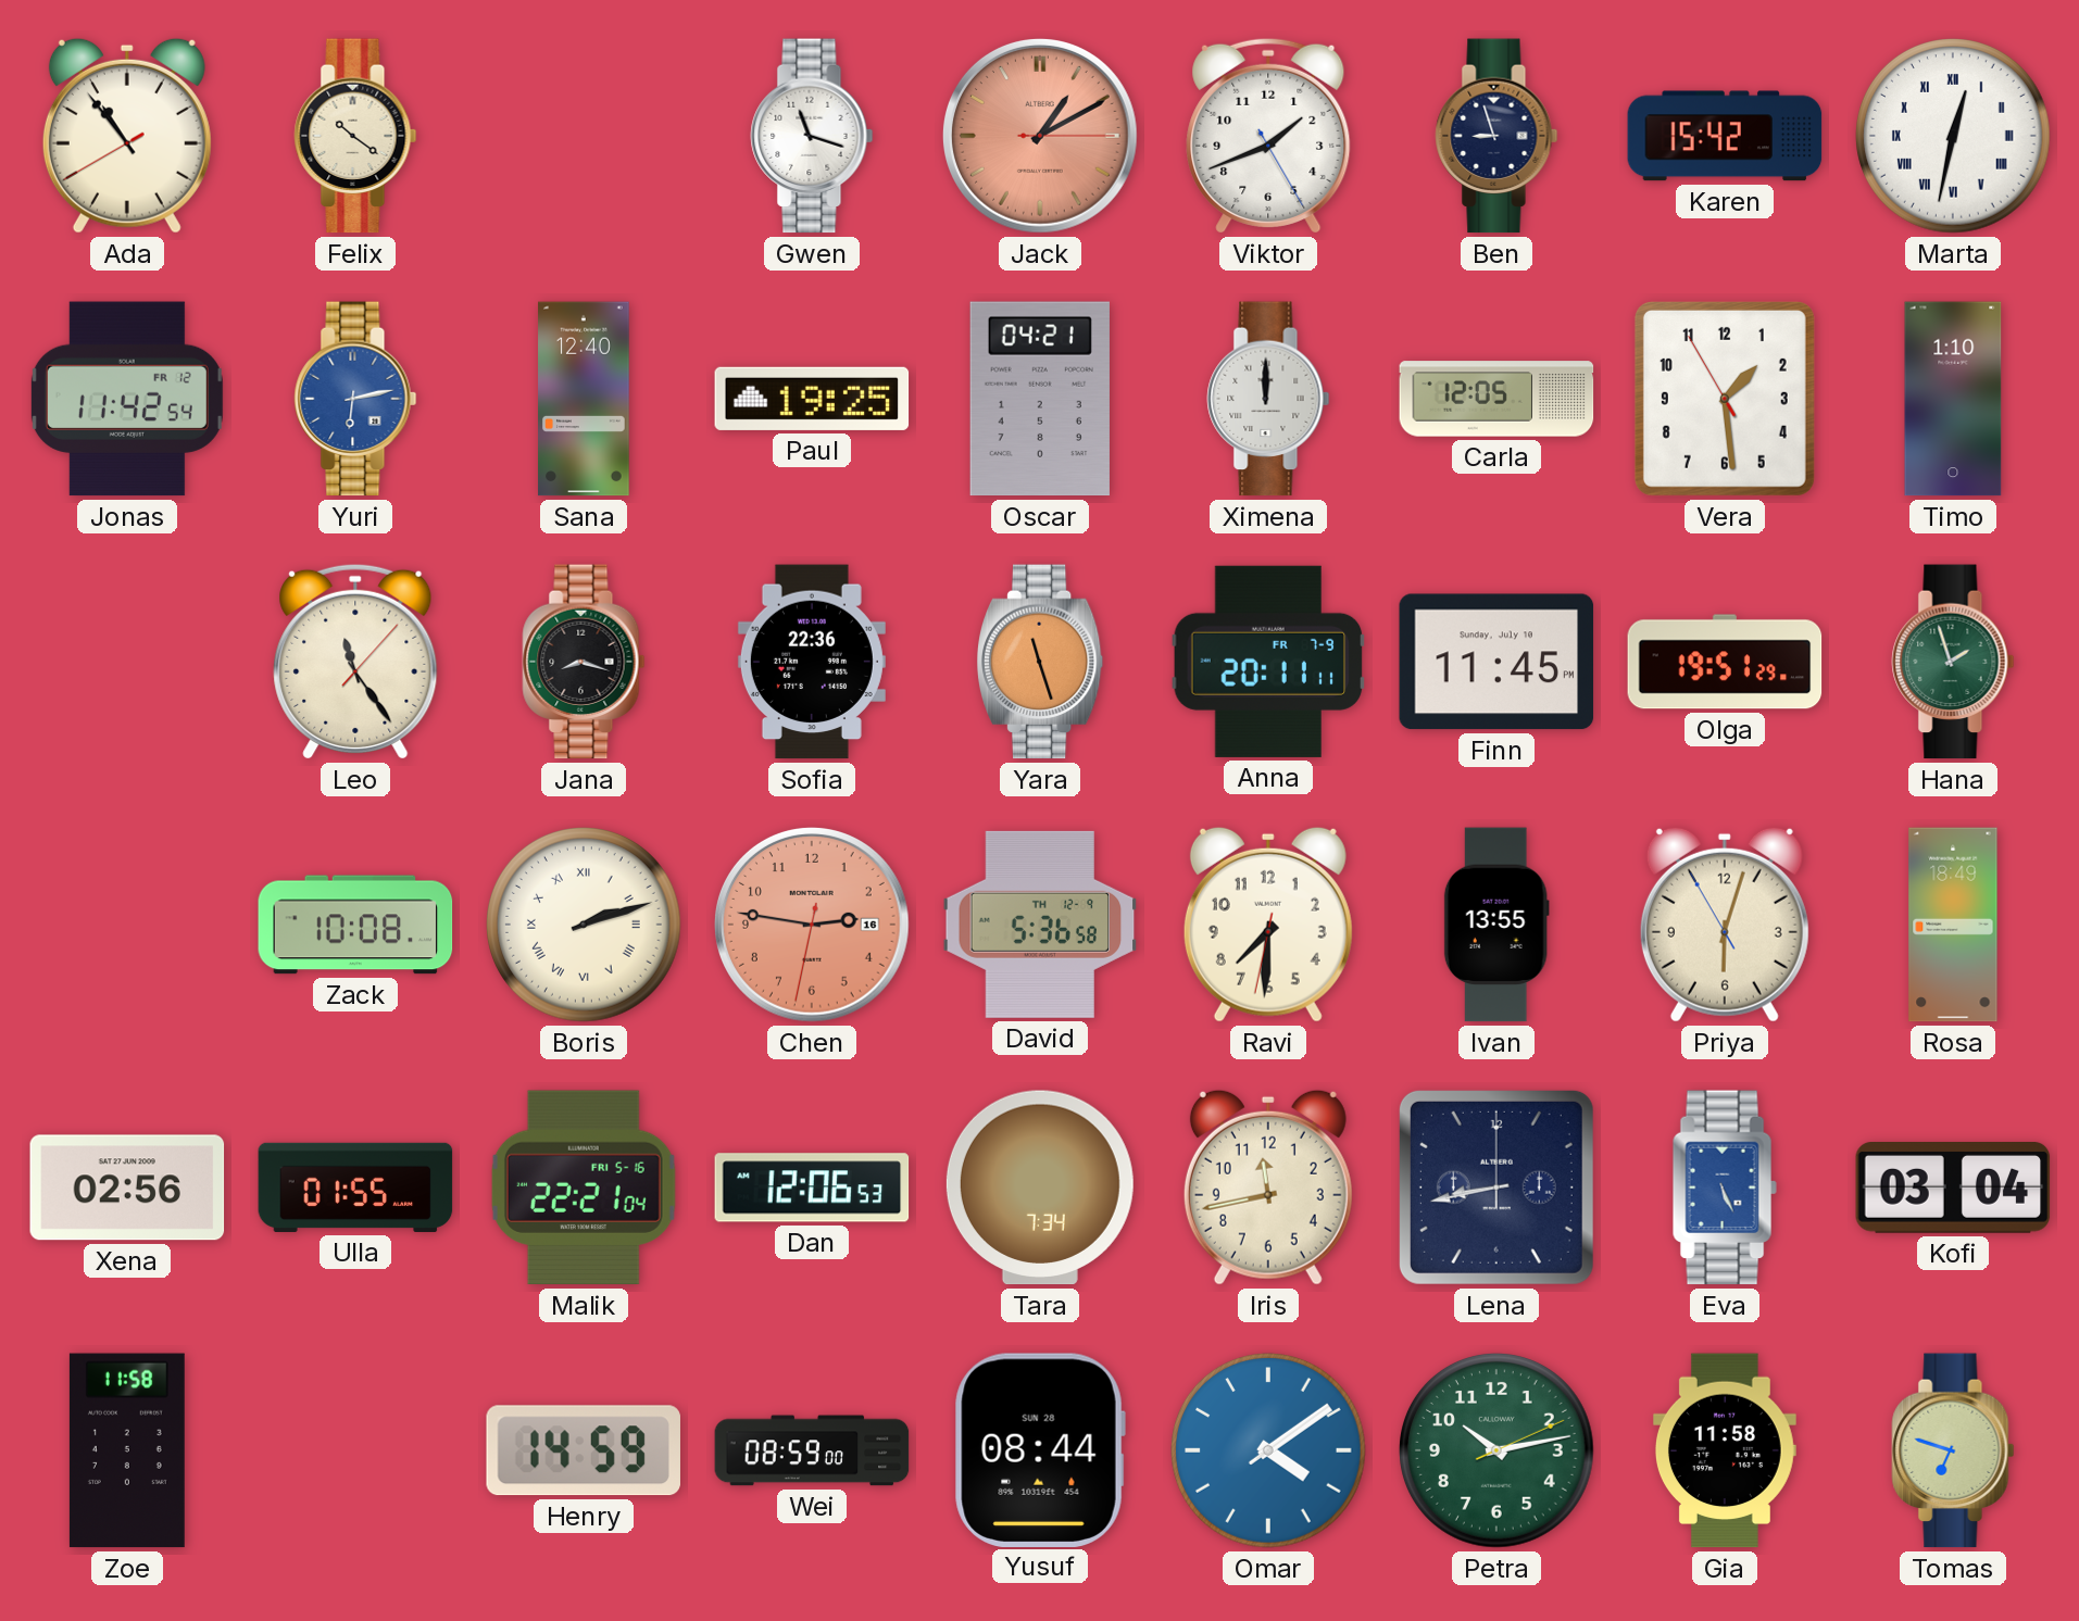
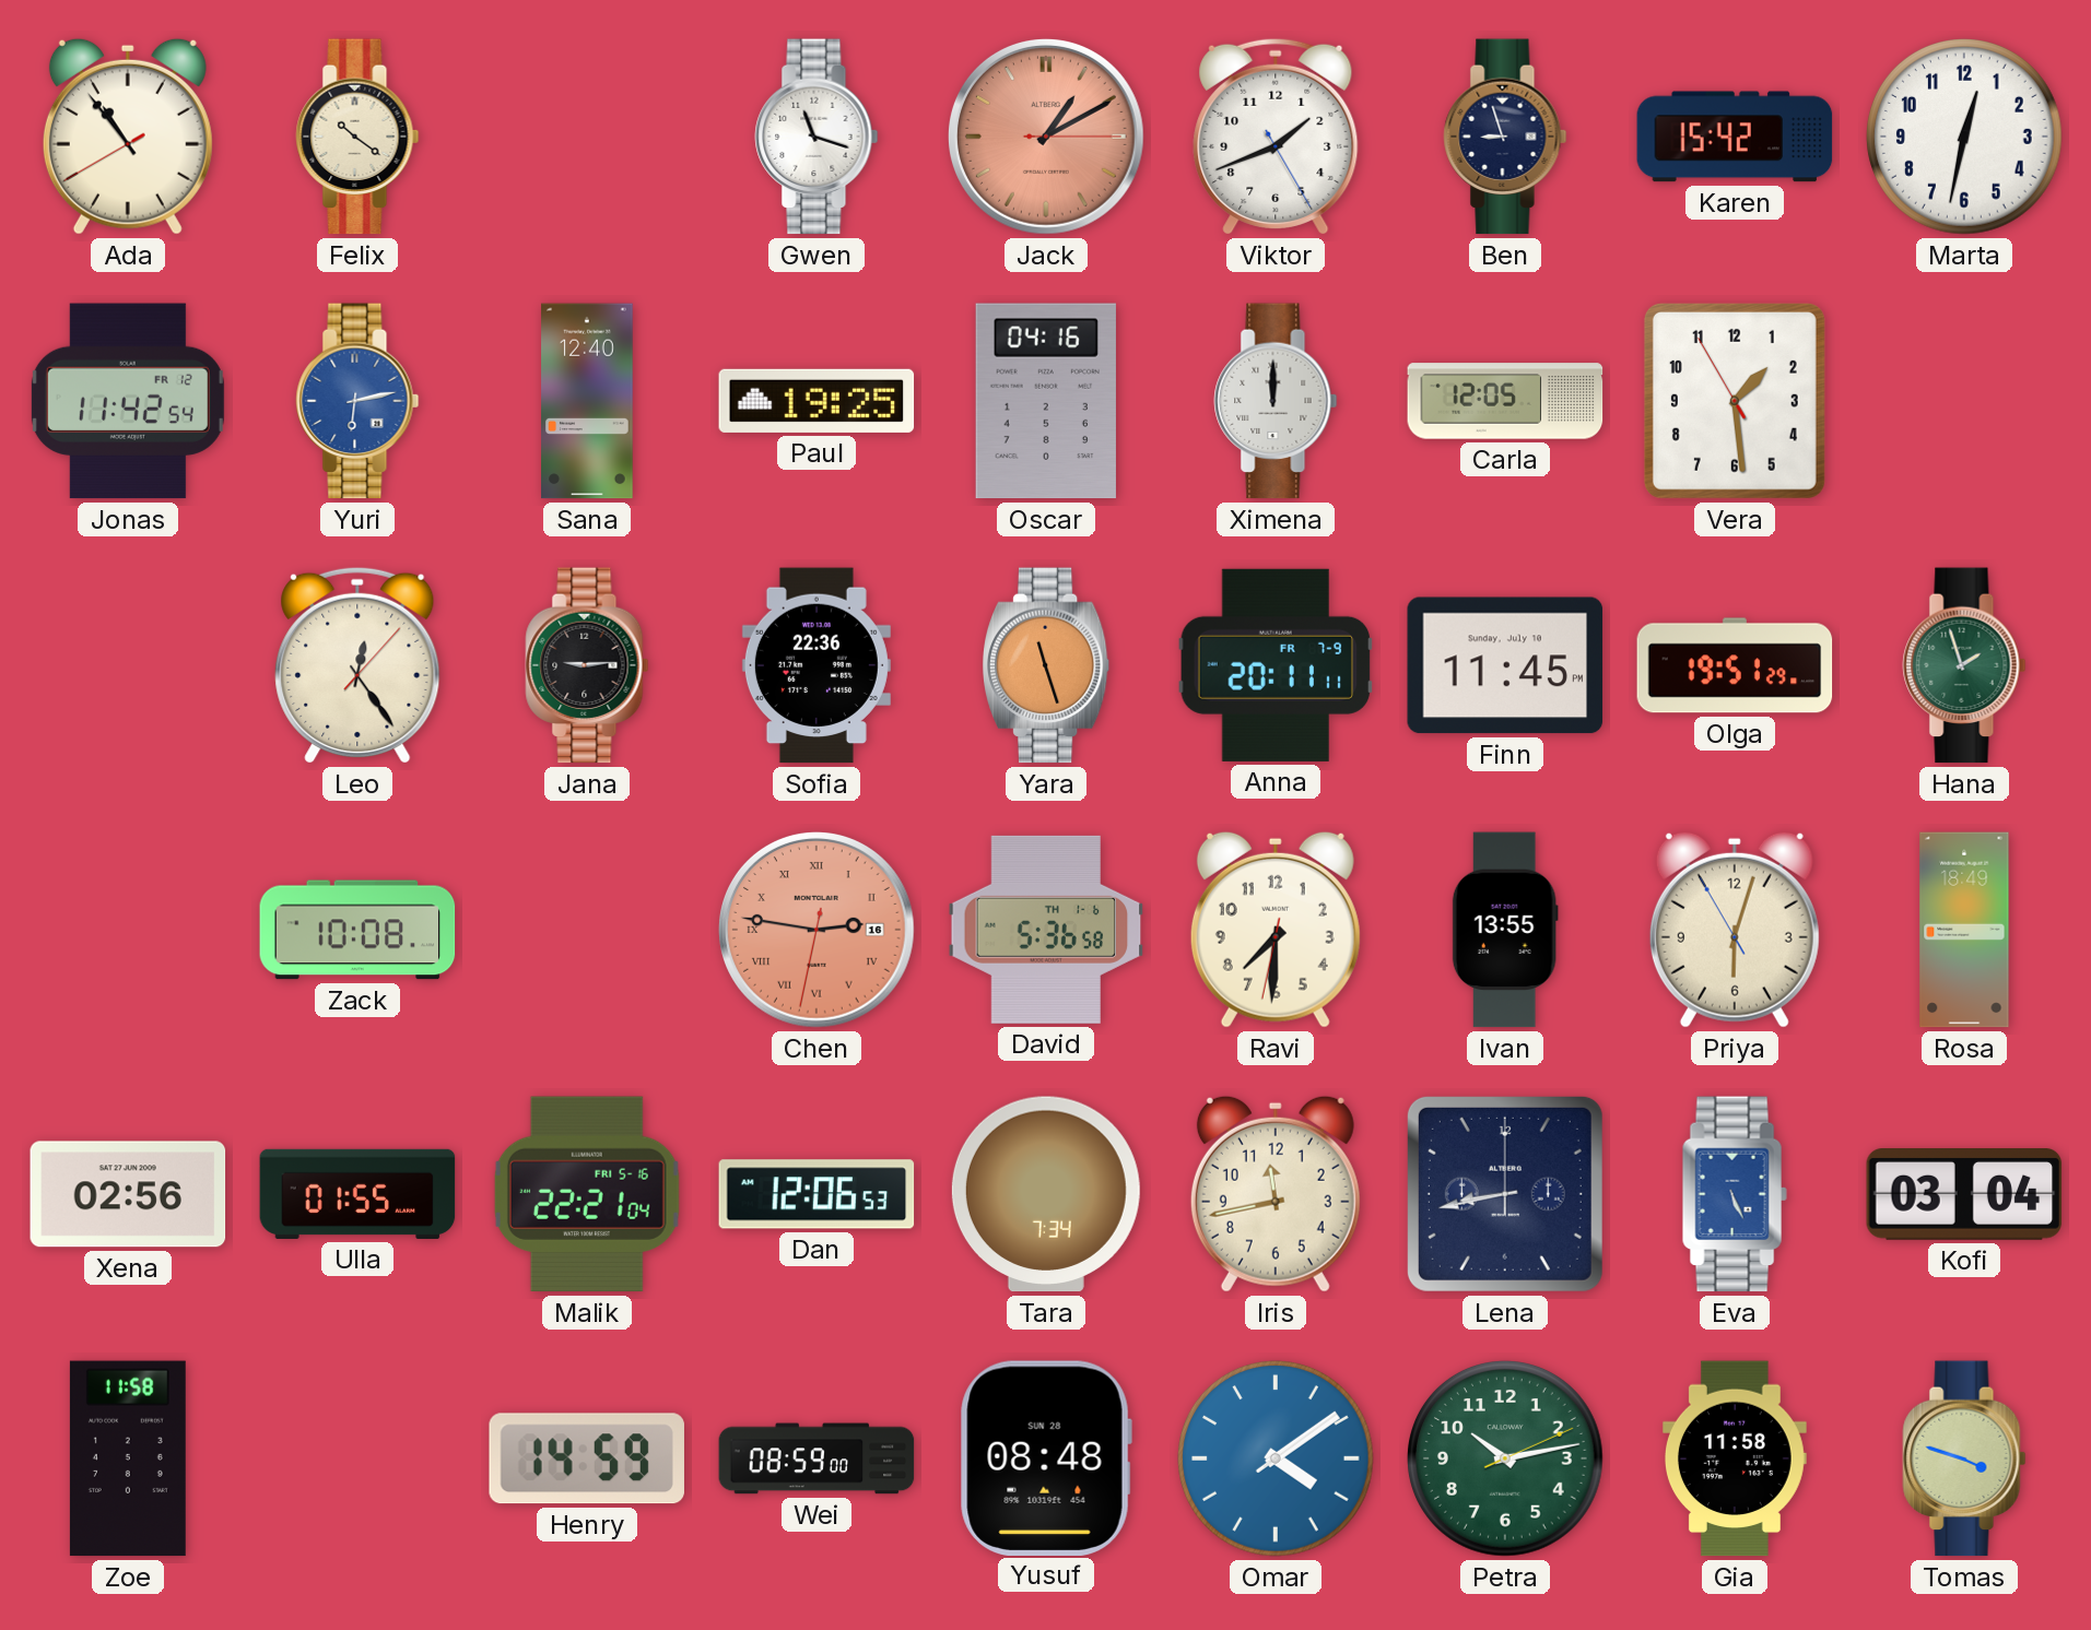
Marta numerals: Roman -> Arabic (1965, 138)
Oscar: 04:21 -> 04:16 (1046, 401)
Timo: 1:10 -> none (1953, 399)
Leo: 11:24 -> 12:24 (357, 665)
Jana: 8:18 -> 9:14 (587, 665)
Boris: 2:12 -> none (585, 926)
Chen numerals: Arabic -> Roman (818, 931)
David date: TH 12-9 -> TH 1-6 (1046, 930)
Yusuf: 08:44 -> 08:48 (1046, 1457)
Tomas: 6:48 -> 3:48 (1964, 1458)
